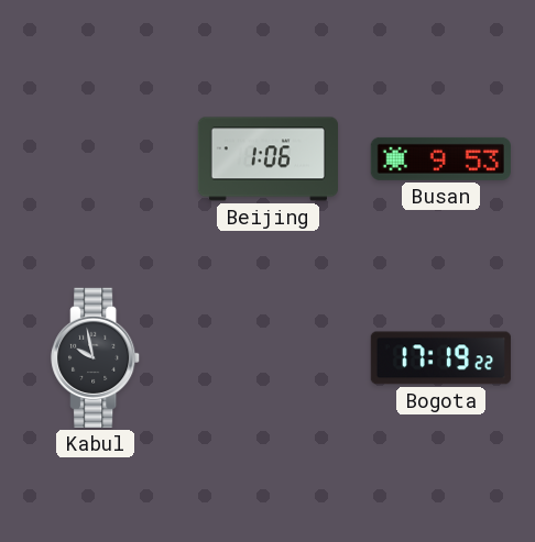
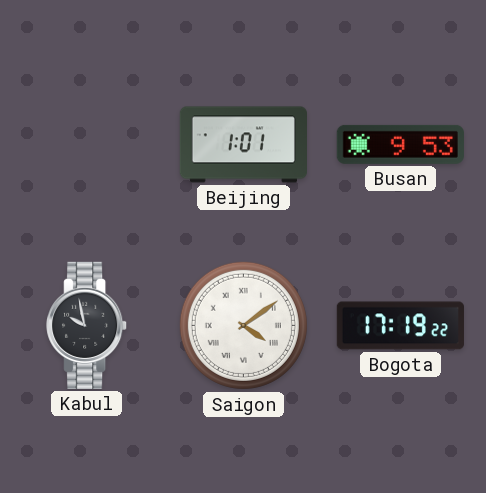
Beijing: 1:06 -> 1:01 (243, 145)
Saigon: none -> 4:09 (243, 325)
